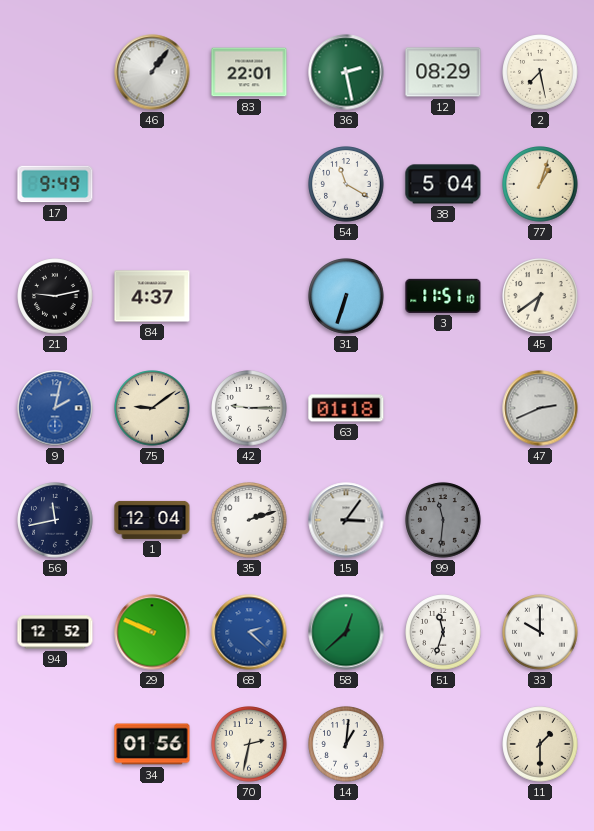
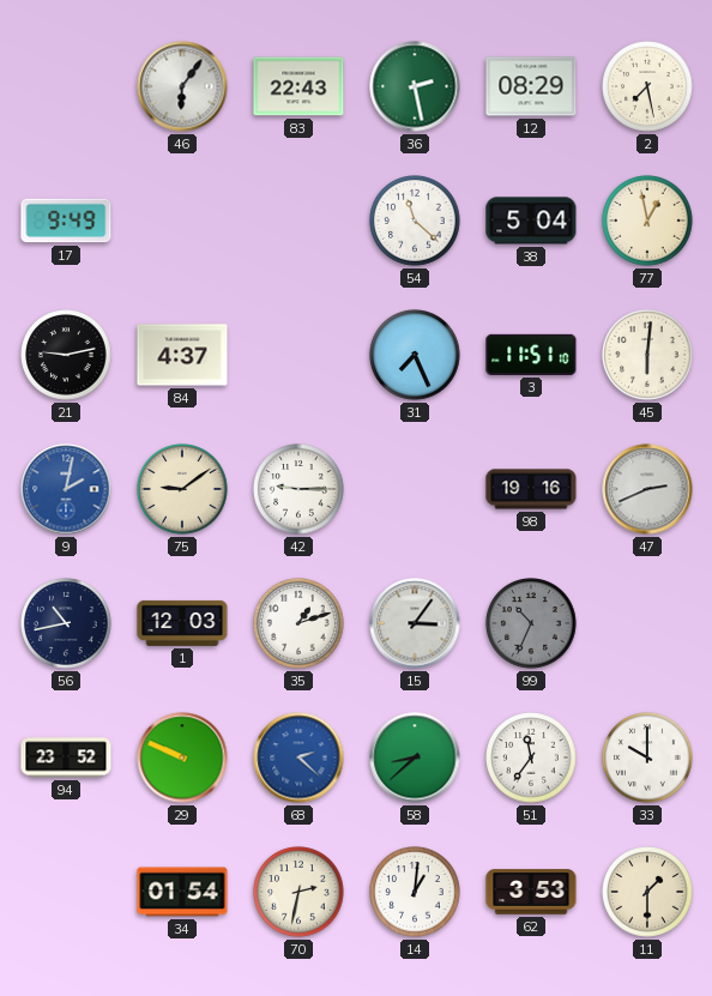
46: 1:06 -> 6:06 (182, 86)
83: 22:01 -> 22:43 (298, 86)
54: 11:20 -> 11:22 (415, 221)
77: 1:03 -> 12:58 (647, 221)
31: 6:33 -> 7:26 (415, 355)
45: 6:39 -> 6:01 (647, 355)
63: 01:18 -> none (346, 408)
98: none -> 19:16 (531, 489)
56: 11:43 -> 10:43 (66, 623)
1: 12:04 -> 12:03 (182, 623)
35: 2:12 -> 1:12 (298, 623)
99: 11:31 -> 10:34 (531, 623)
94: 12:52 -> 23:52 (66, 757)
58: 12:38 -> 8:38 (415, 757)
51: 11:33 -> 11:36 (531, 757)
34: 01:56 -> 01:54 (182, 892)
62: none -> 3:53 (531, 892)
